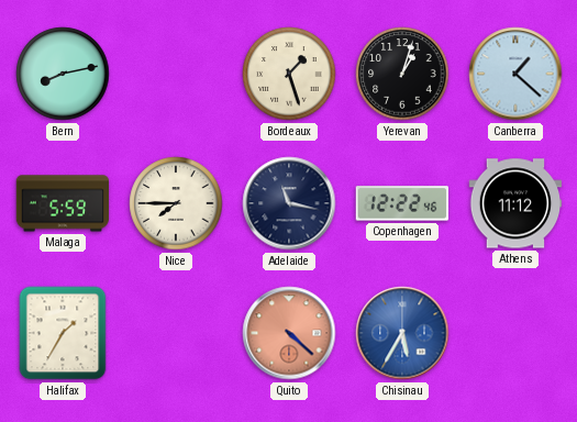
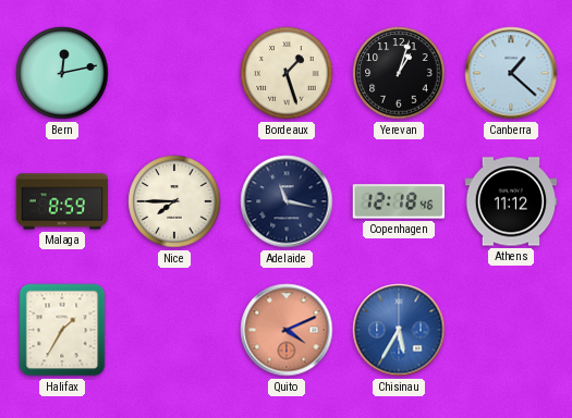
Bern: 8:13 -> 12:13 (62, 73)
Malaga: 5:59 -> 8:59 (62, 201)
Copenhagen: 12:22 -> 12:18 (399, 201)
Quito: 4:22 -> 4:11 (287, 330)
